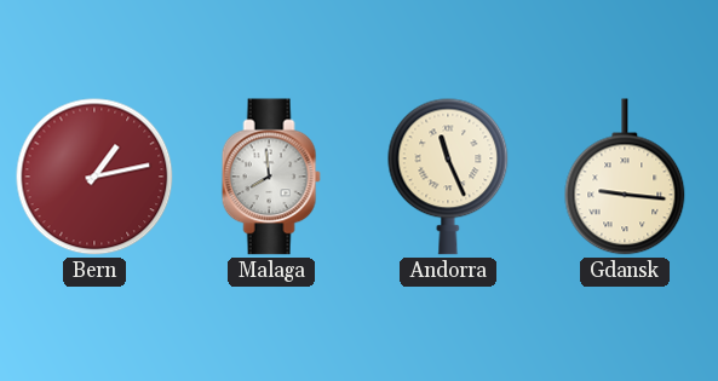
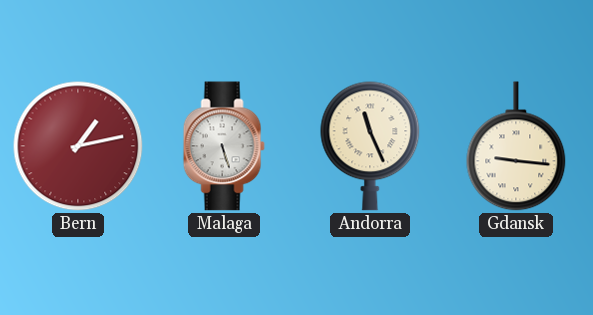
Malaga: 7:59 -> 5:27 (224, 146)
